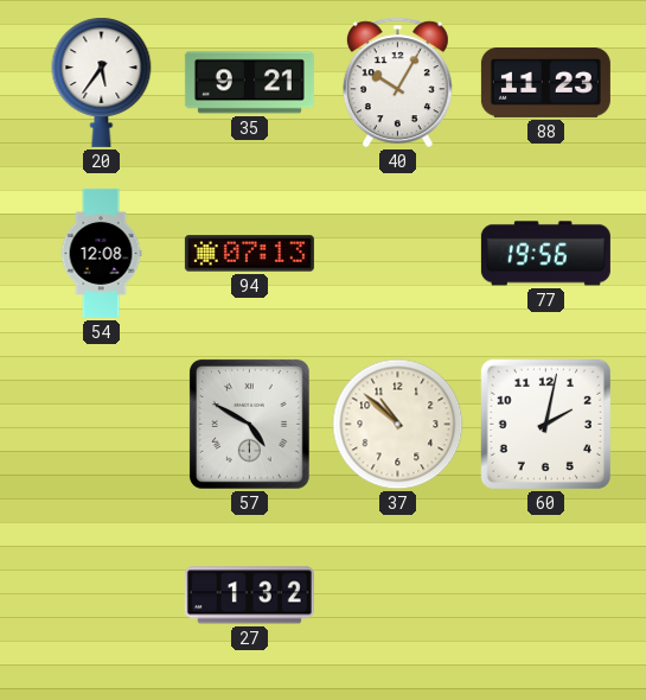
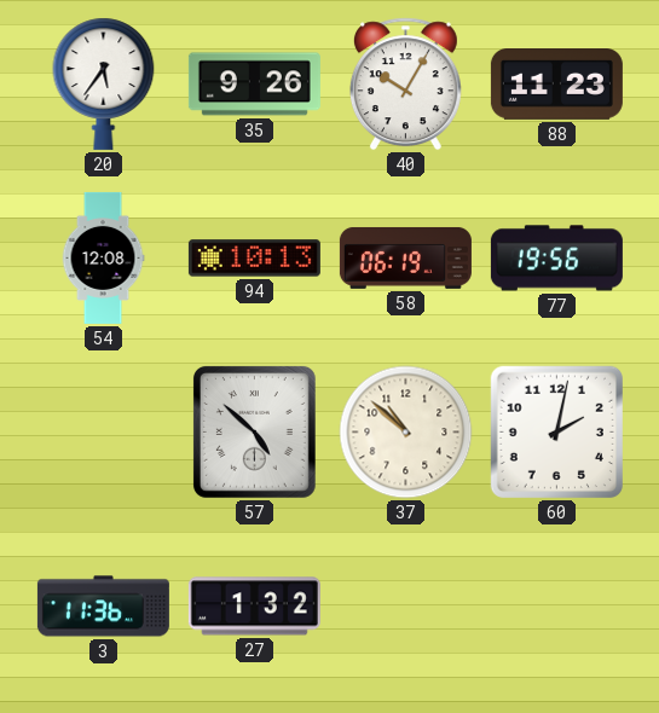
35: 9:21 -> 9:26 (254, 85)
94: 07:13 -> 10:13 (254, 259)
58: none -> 06:19 (405, 257)
57: 4:50 -> 4:52 (254, 431)
3: none -> 11:36 (103, 607)
